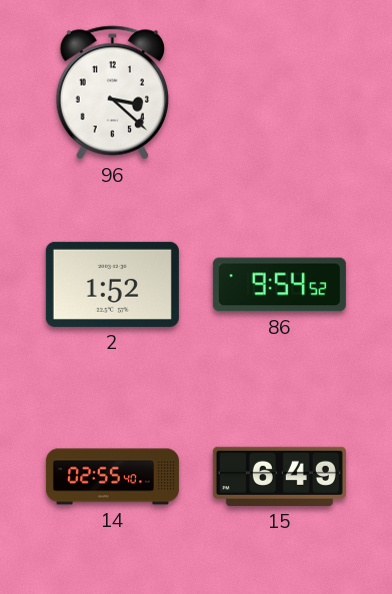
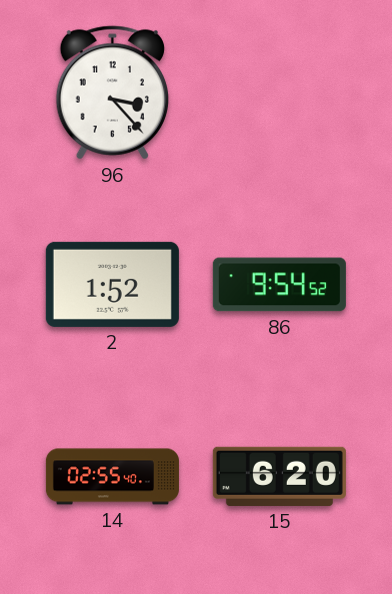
96: 3:22 -> 3:23 (112, 93)
15: 6:49 -> 6:20 (279, 476)
